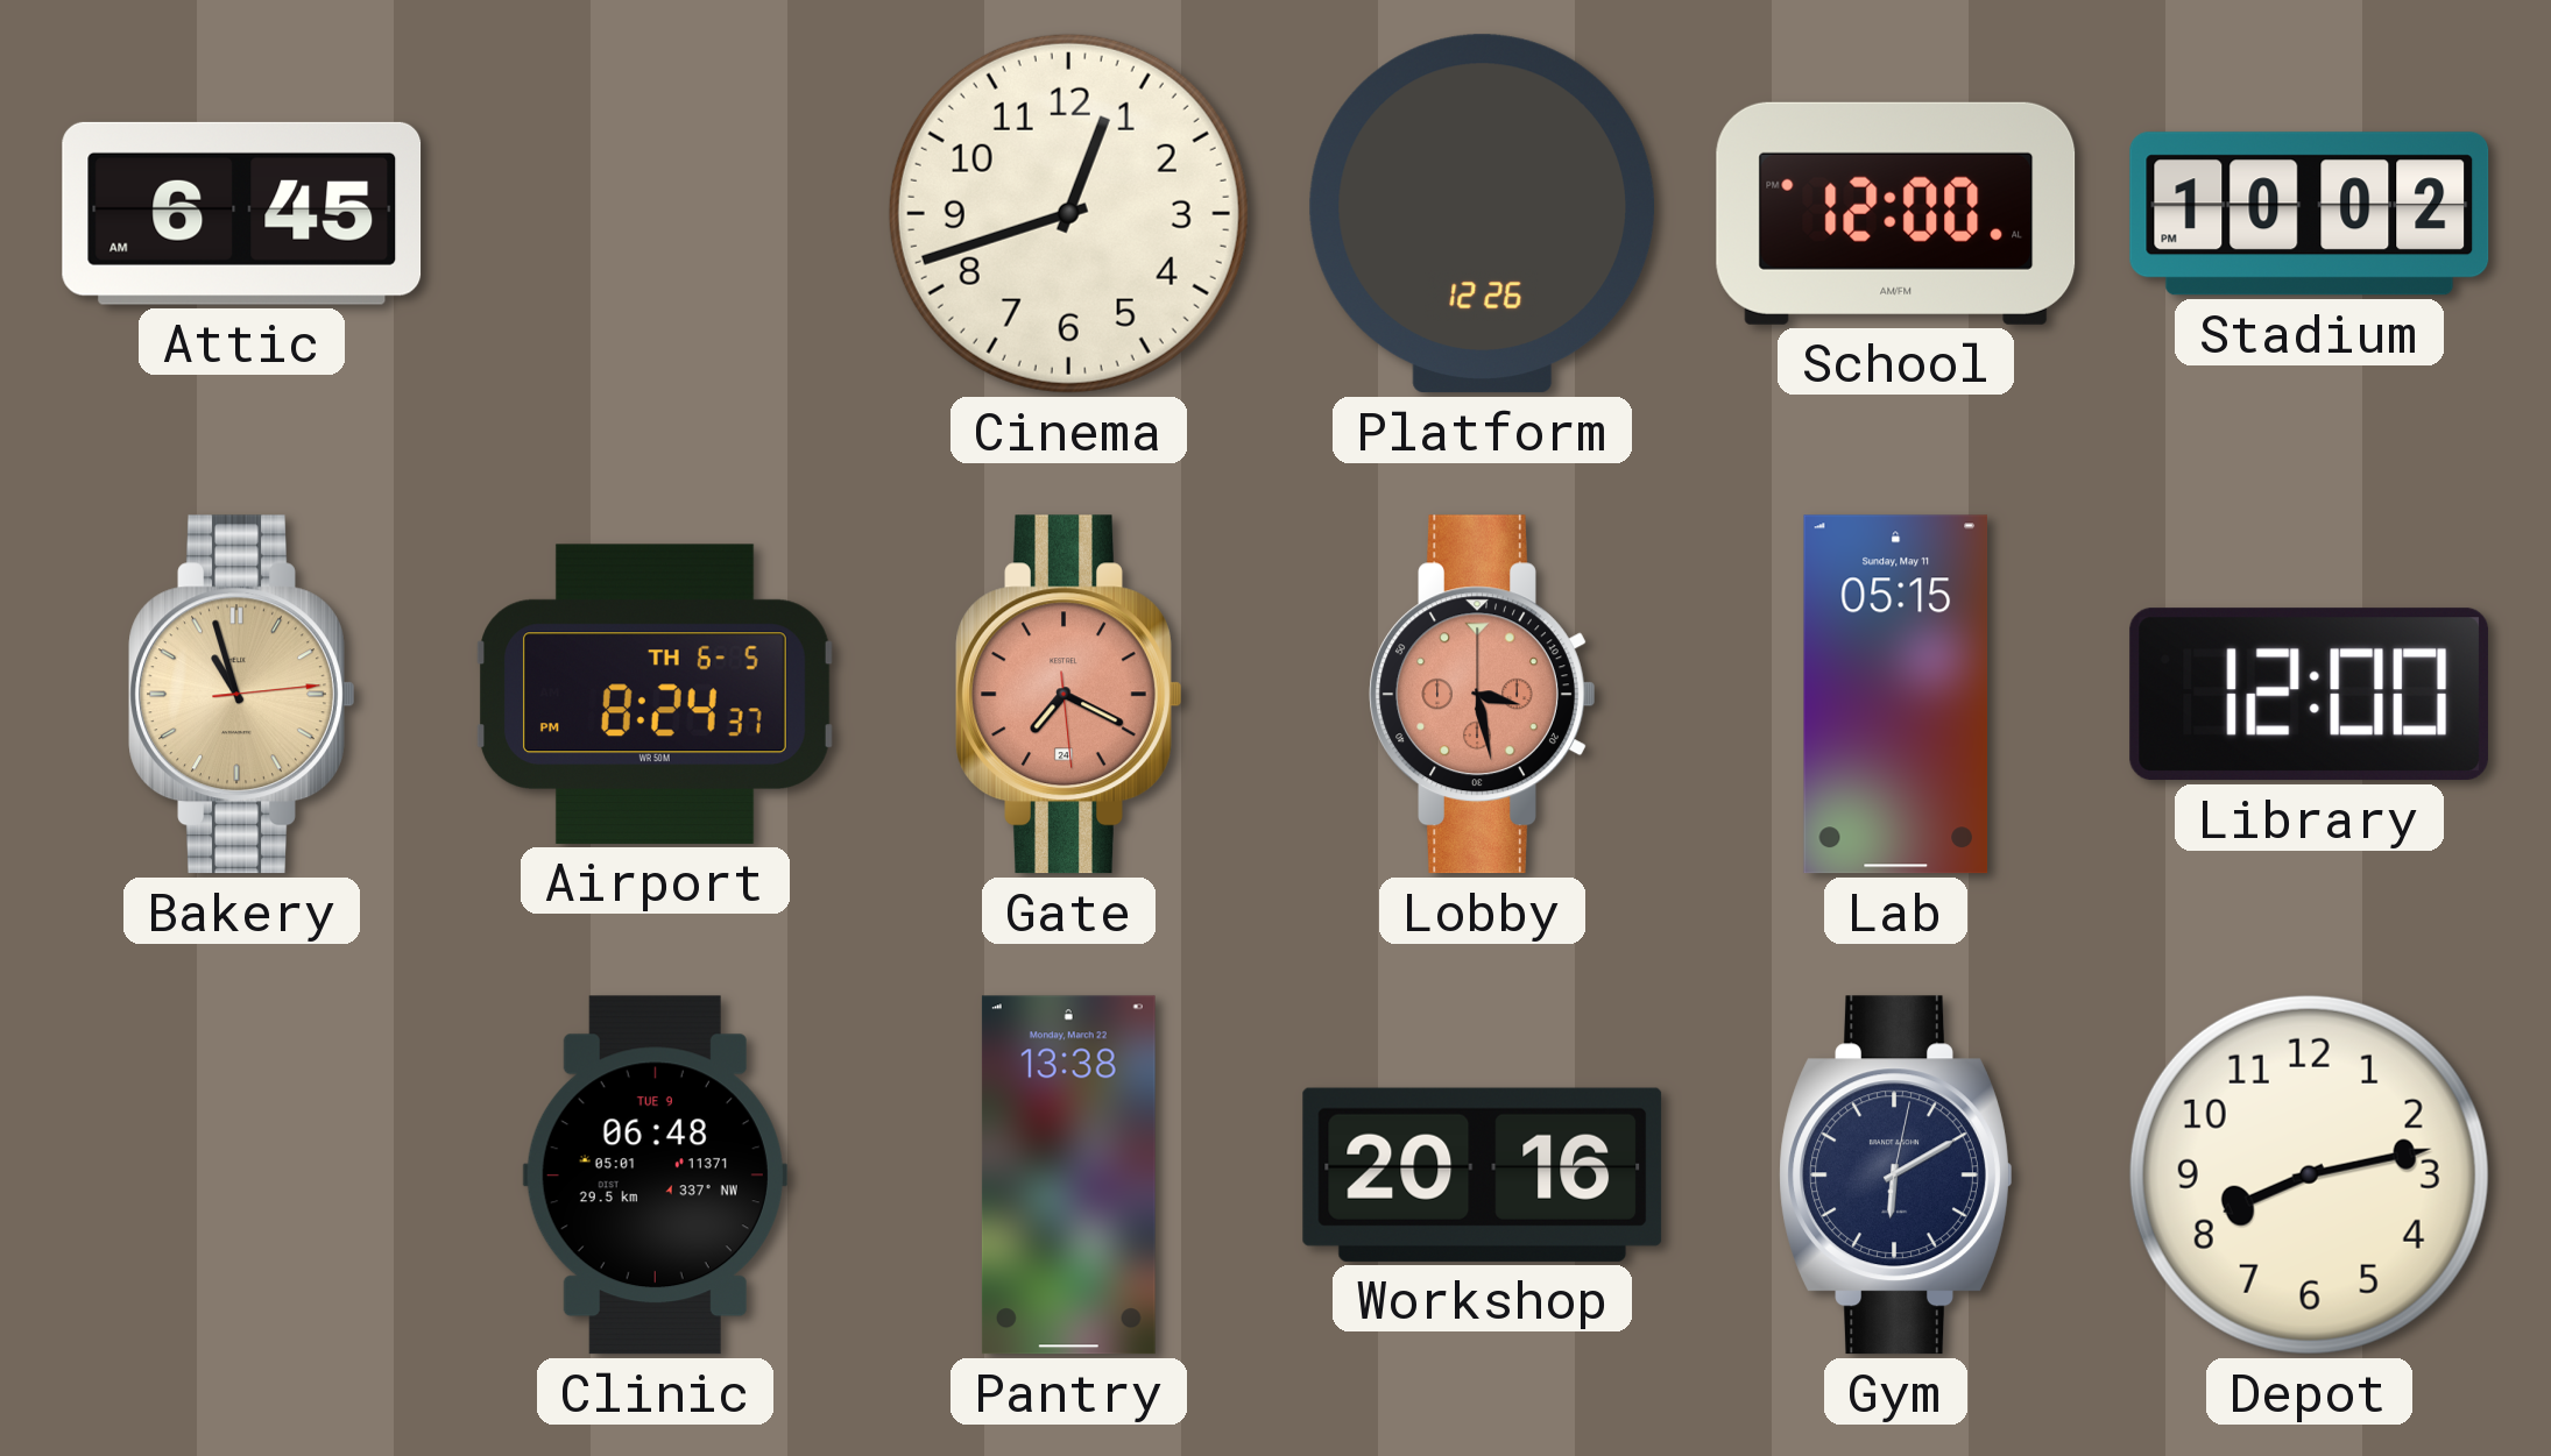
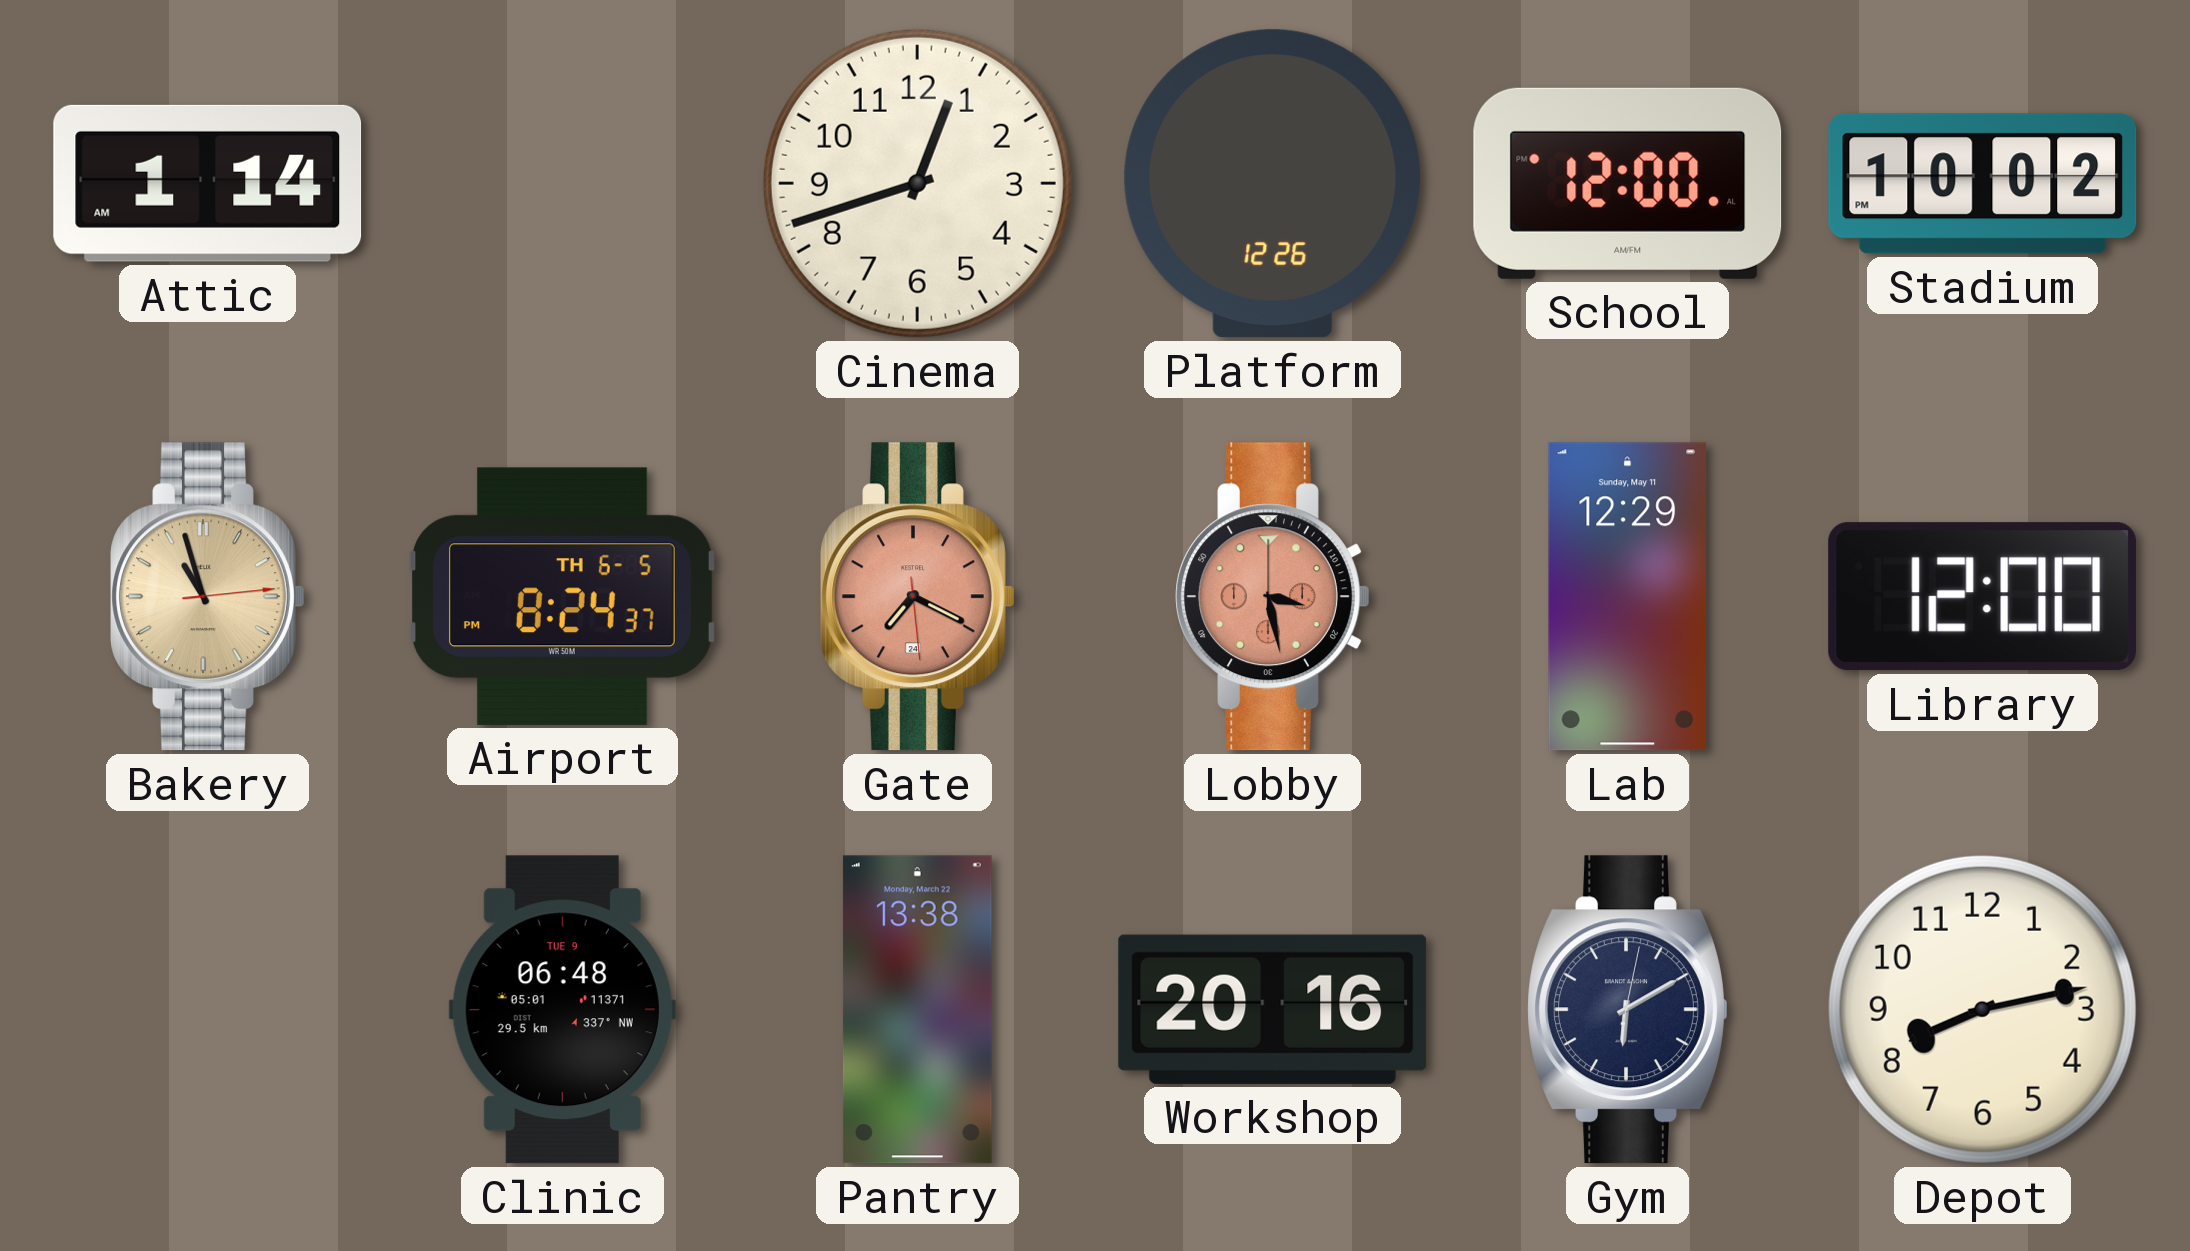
Attic: 6:45 -> 1:14 (208, 183)
Lab: 05:15 -> 12:29 (1627, 597)
